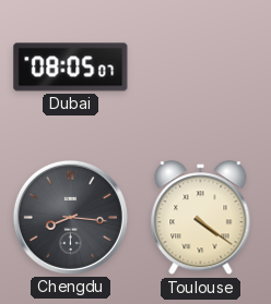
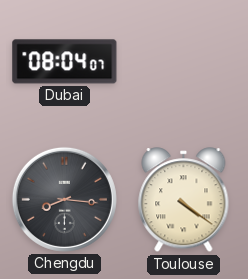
Dubai: 08:05 -> 08:04 (65, 62)
